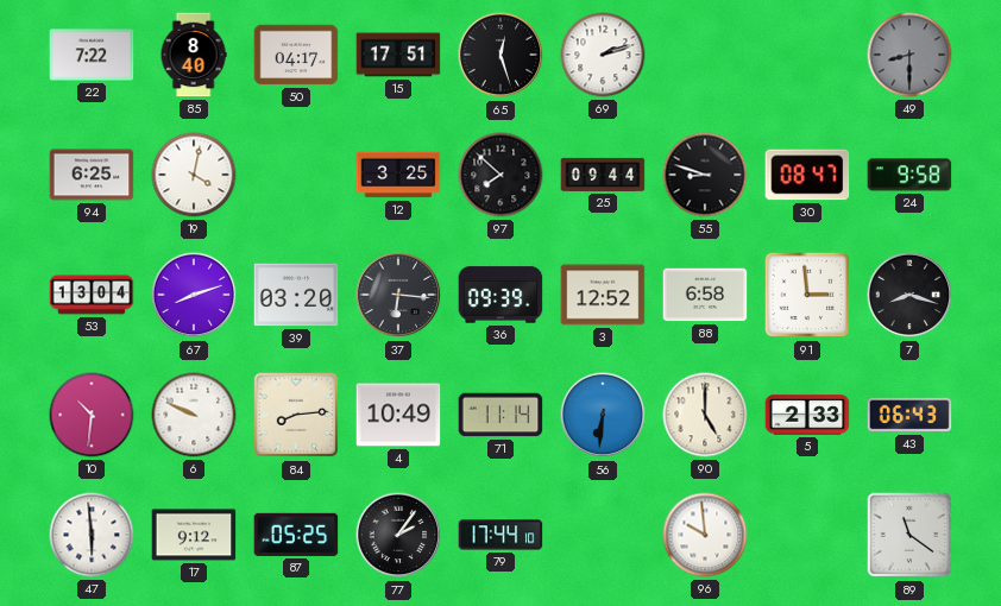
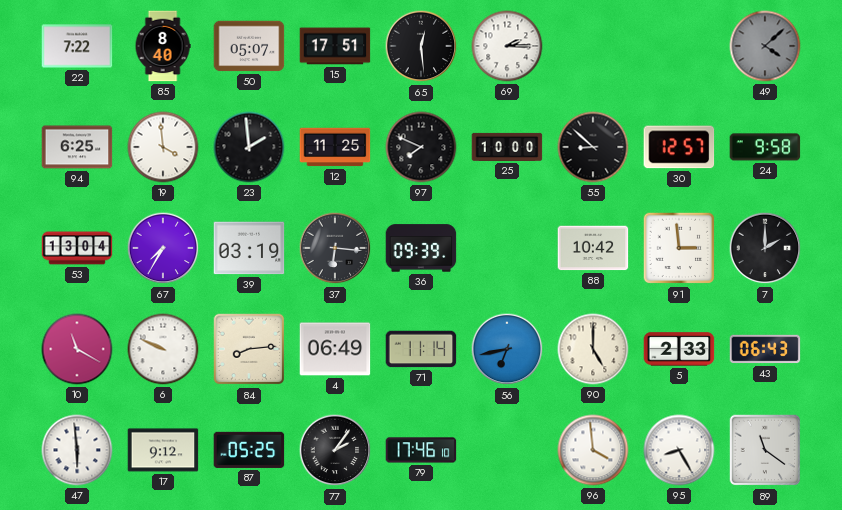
50: 04:17 -> 05:07 (249, 46)
65: 12:27 -> 12:29 (421, 46)
69: 2:12 -> 2:15 (507, 46)
49: 8:30 -> 4:08 (765, 46)
19: 4:02 -> 3:59 (163, 147)
23: none -> 1:59 (249, 147)
12: 3:25 -> 11:25 (335, 147)
97: 7:52 -> 7:49 (421, 147)
25: 09:44 -> 10:00 (507, 147)
55: 8:48 -> 8:52 (593, 147)
30: 08:47 -> 12:57 (679, 147)
67: 8:12 -> 7:35 (163, 248)
39: 03:20 -> 03:19 (249, 248)
3: 12:52 -> none (603, 295)
88: 6:58 -> 10:42 (593, 248)
7: 8:18 -> 2:00 (765, 248)
10: 10:31 -> 11:20 (77, 349)
4: 10:49 -> 06:49 (335, 349)
56: 6:31 -> 6:43 (507, 349)
79: 17:44 -> 17:46 (421, 450)
96: 9:59 -> 3:59 (593, 450)
95: none -> 8:25 (679, 450)
